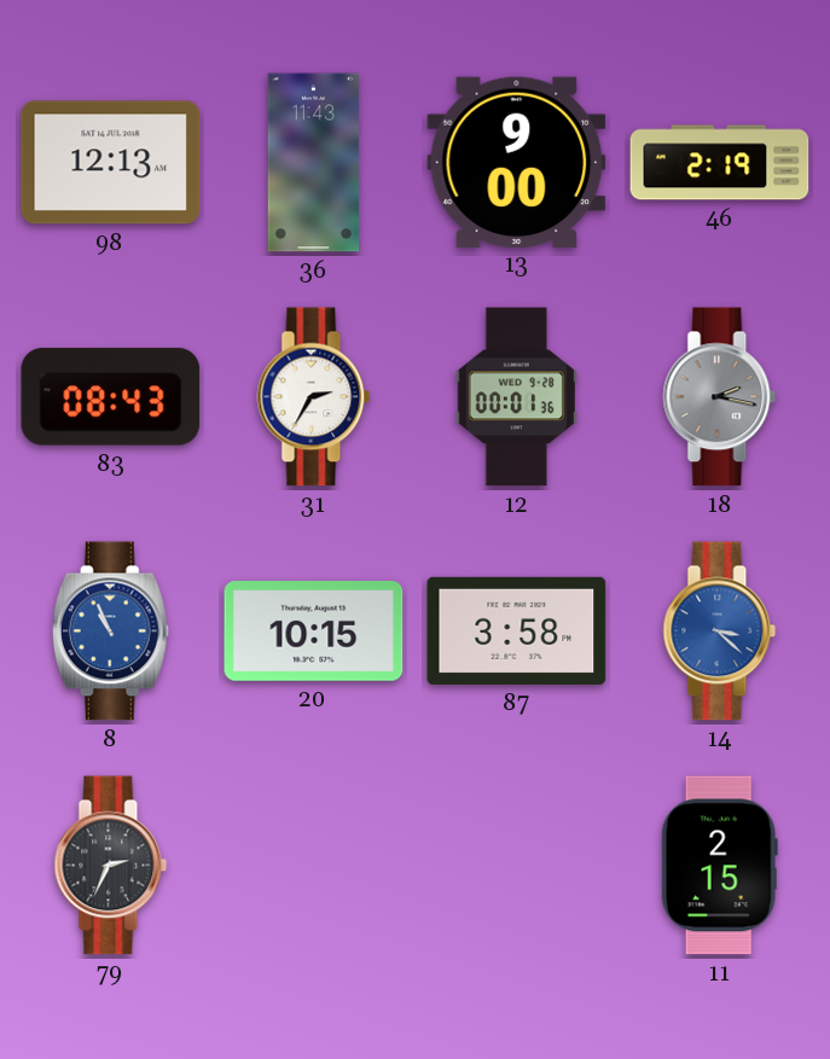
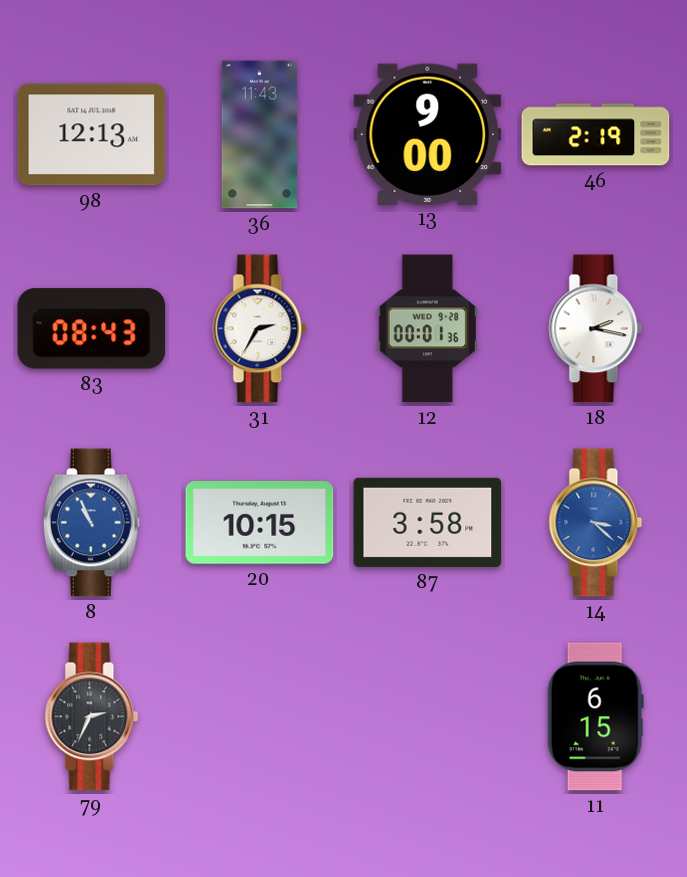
18 dial: grey -> white (596, 329)
11: 2:15 -> 6:15 (595, 717)
